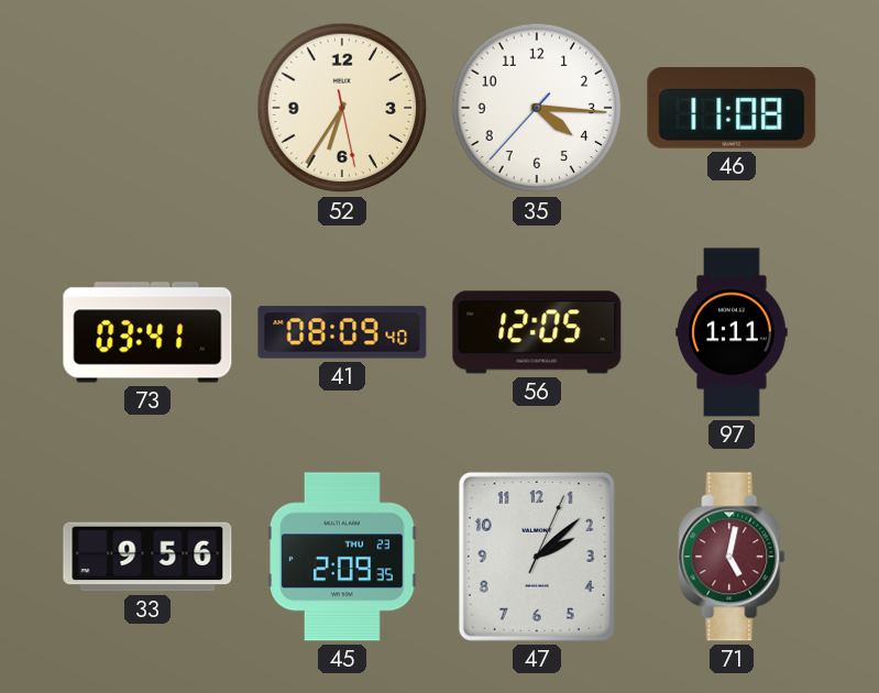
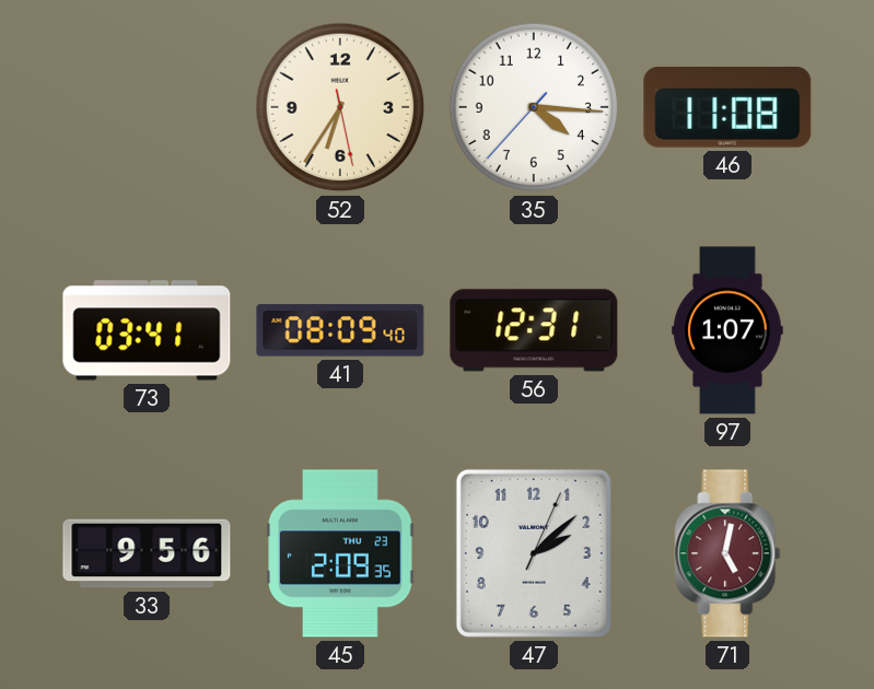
56: 12:05 -> 12:31 (534, 330)
97: 1:11 -> 1:07 (727, 330)
